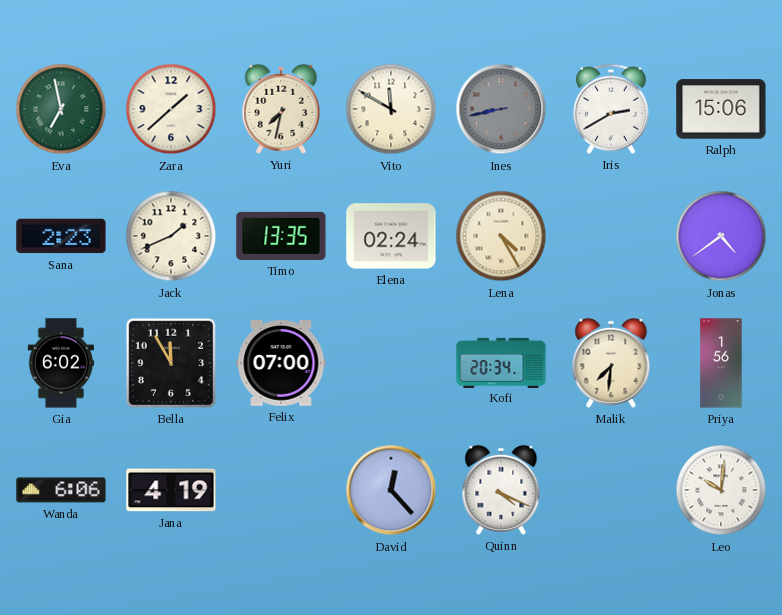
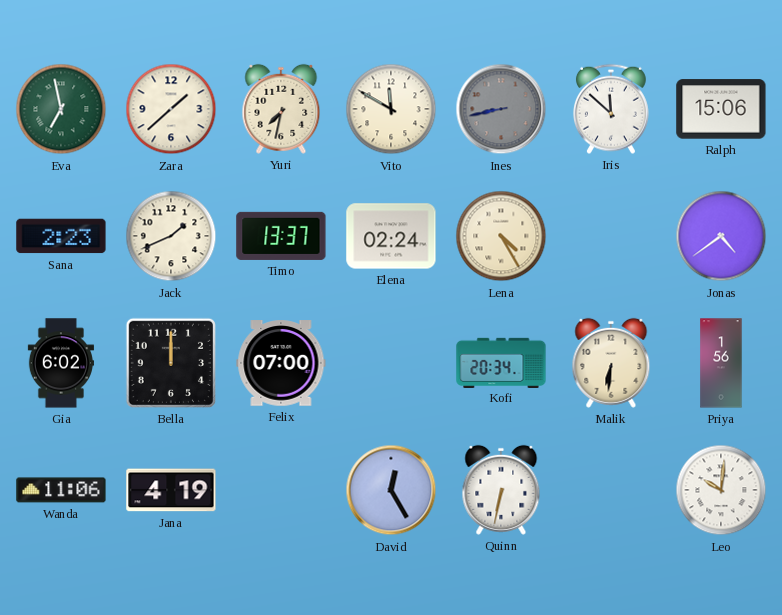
Iris: 2:40 -> 11:52 (611, 109)
Timo: 13:35 -> 13:37 (281, 236)
Bella: 11:55 -> 12:00 (171, 363)
Malik: 7:31 -> 6:31 (611, 363)
Wanda: 6:06 -> 11:06 (61, 490)
David: 12:23 -> 12:25 (391, 490)
Quinn: 4:19 -> 6:32 (501, 490)
